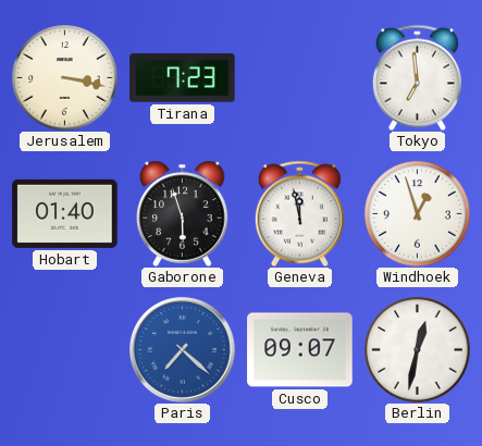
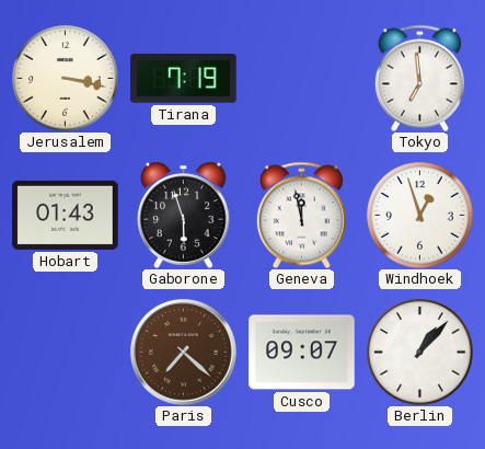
Tirana: 7:23 -> 7:19 (184, 79)
Hobart: 01:40 -> 01:43 (66, 215)
Paris dial: blue -> brown (183, 352)
Berlin: 12:32 -> 1:07 (420, 353)
